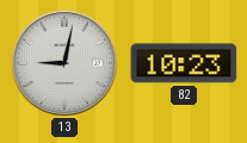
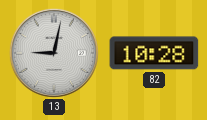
82: 10:23 -> 10:28 (154, 53)
